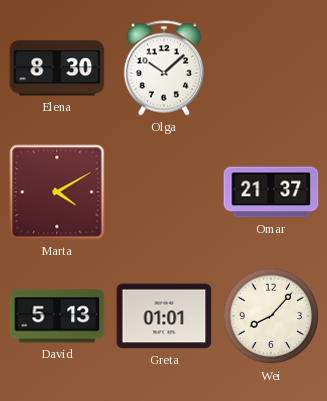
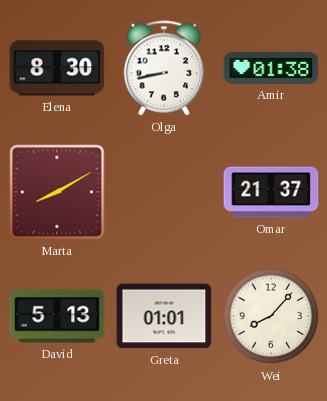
Olga: 10:08 -> 8:43 (164, 68)
Amir: none -> 01:38 (271, 68)
Marta: 4:10 -> 8:10 (57, 192)
